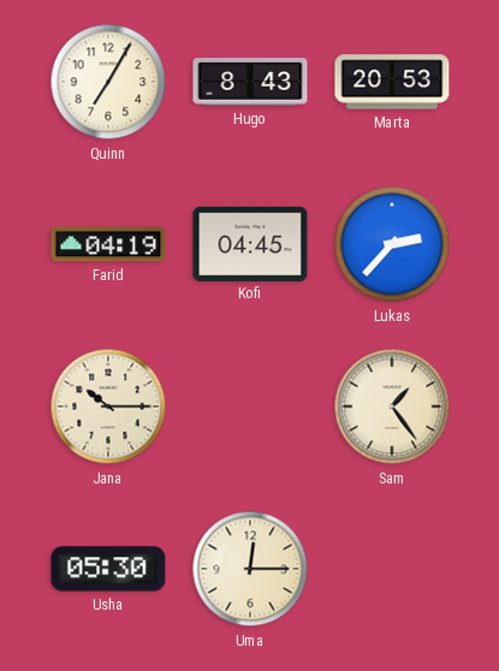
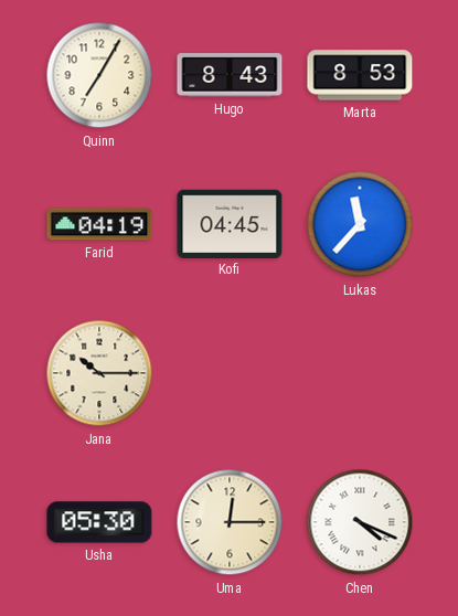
Marta: 20:53 -> 8:53 (360, 75)
Lukas: 2:37 -> 11:37 (360, 224)
Sam: 1:24 -> none (392, 406)
Chen: none -> 4:19 (360, 522)
